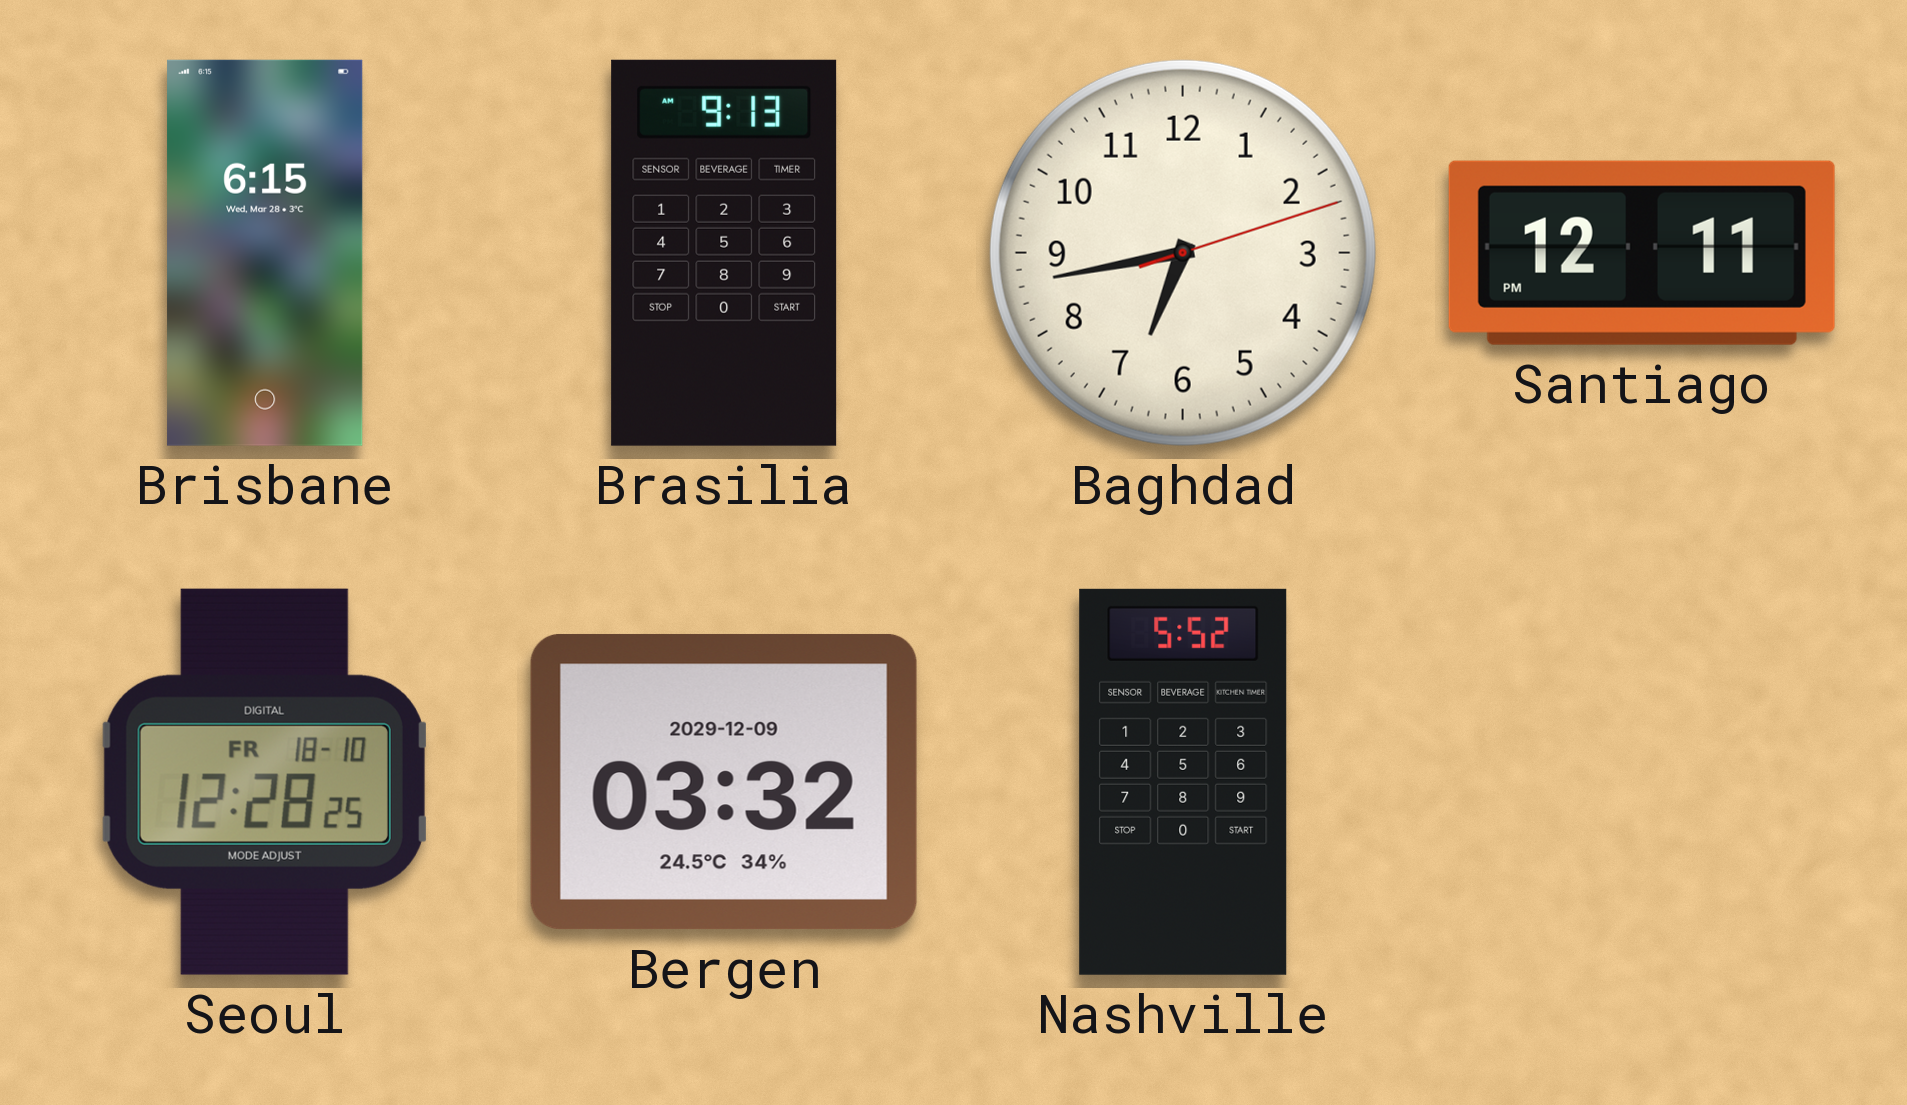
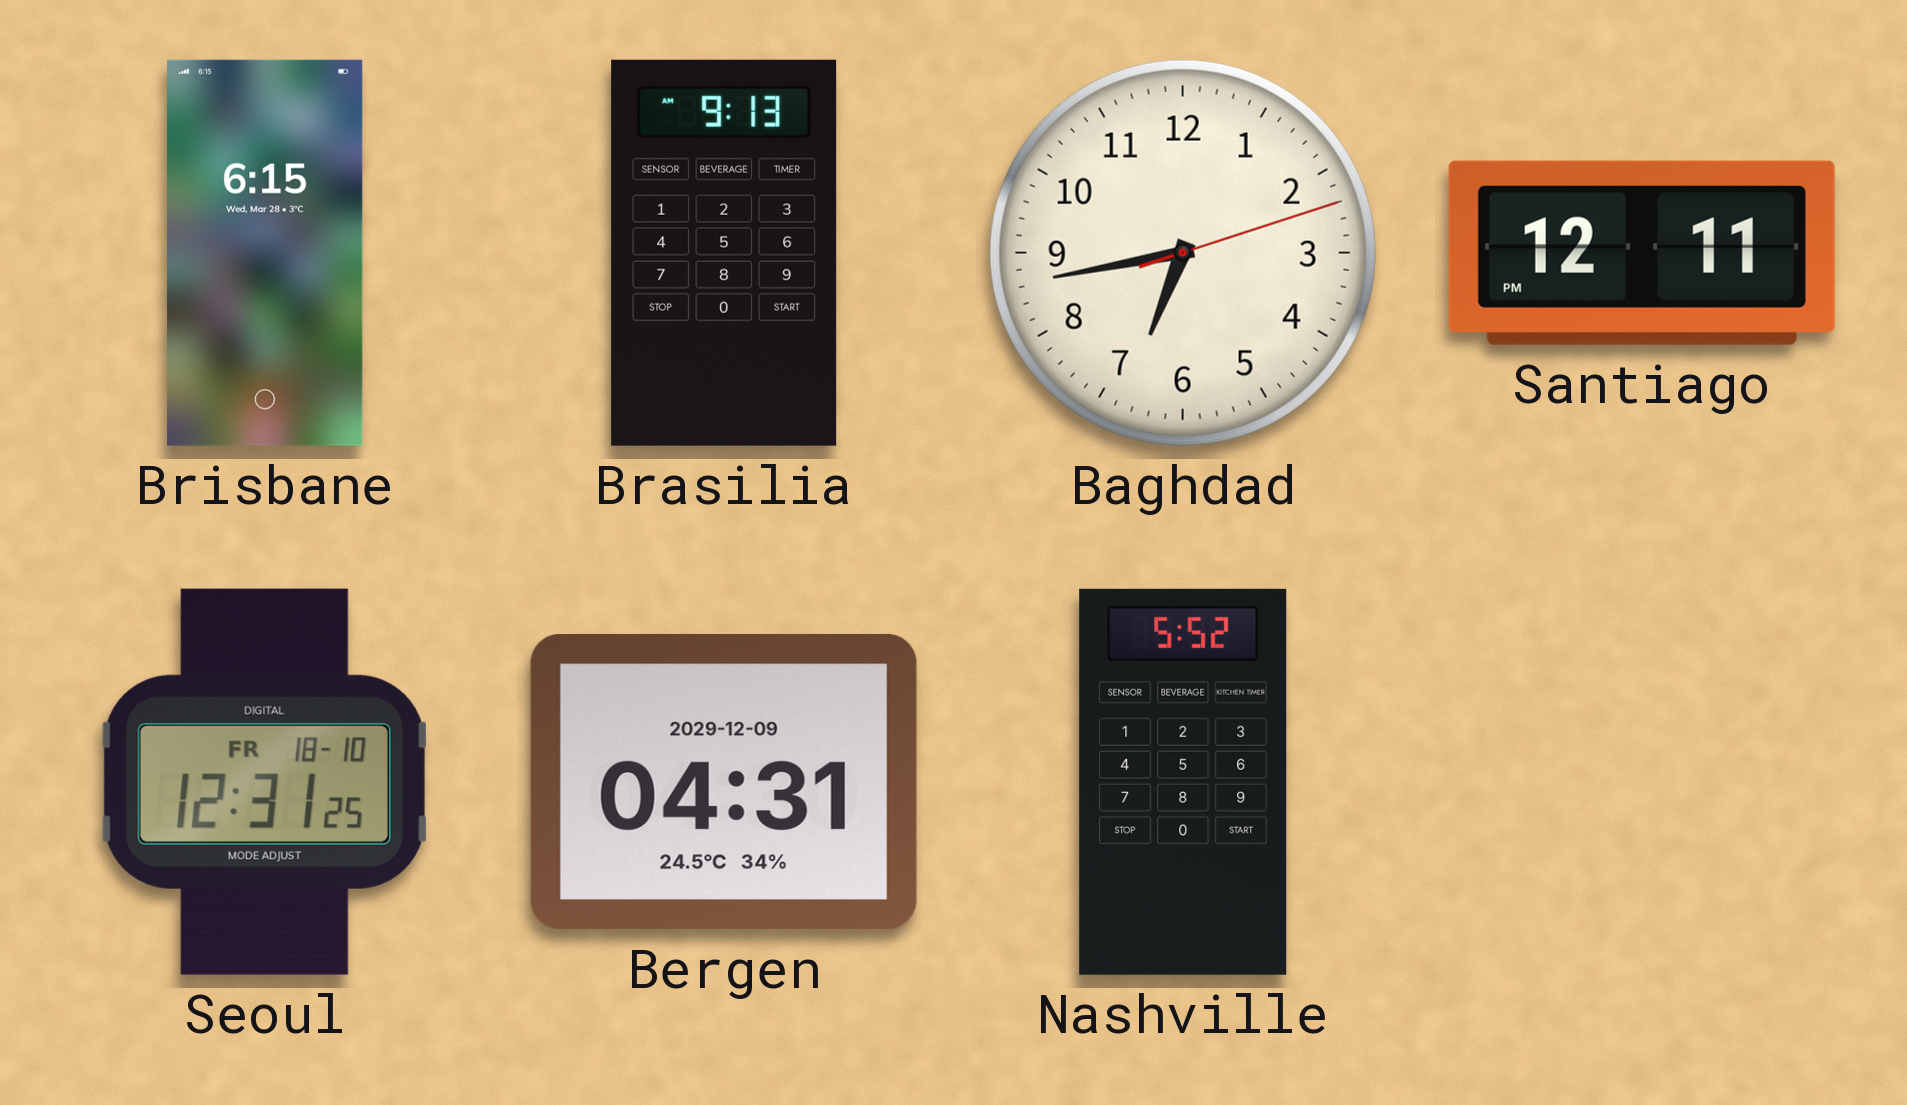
Seoul: 12:28 -> 12:31 (265, 782)
Bergen: 03:32 -> 04:31 (724, 782)
